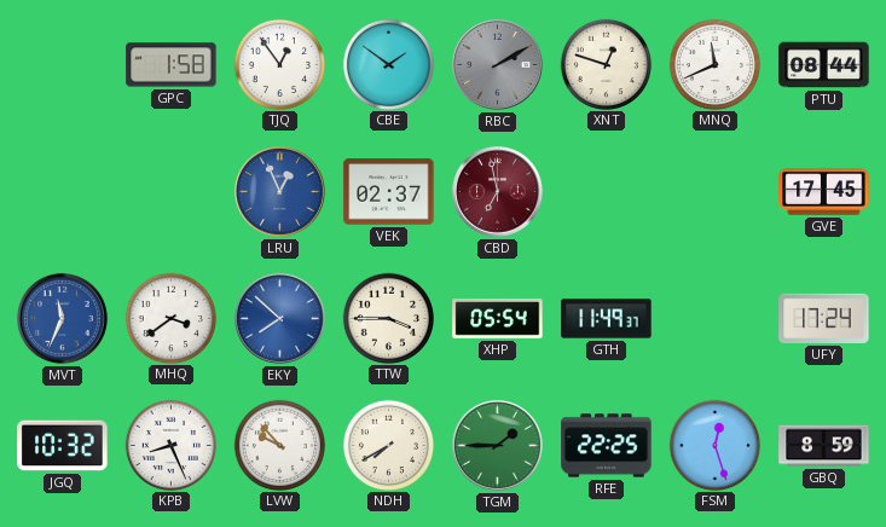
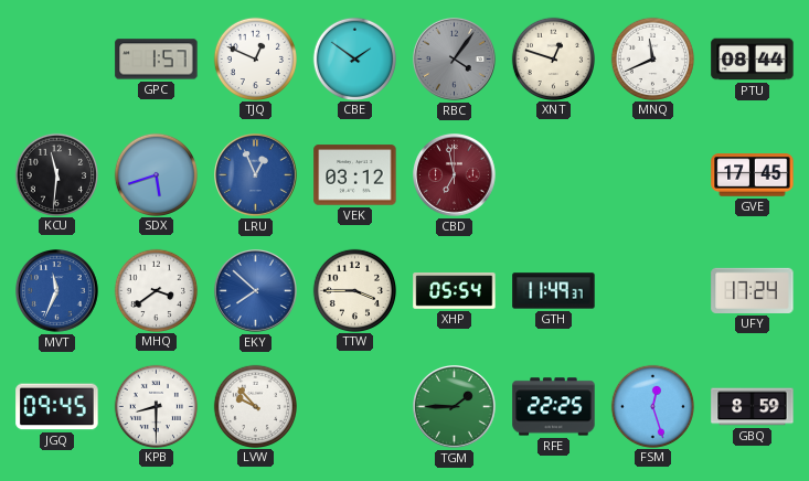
GPC: 1:58 -> 1:57 (157, 60)
TJQ: 12:54 -> 12:49 (255, 58)
RBC: 2:10 -> 4:06 (455, 60)
KCU: none -> 11:31 (56, 174)
SDX: none -> 5:42 (156, 174)
VEK: 02:37 -> 03:12 (355, 175)
JGQ: 10:32 -> 09:45 (57, 407)
KPB: 8:26 -> 8:30 (156, 406)
NDH: 7:40 -> none (388, 445)
